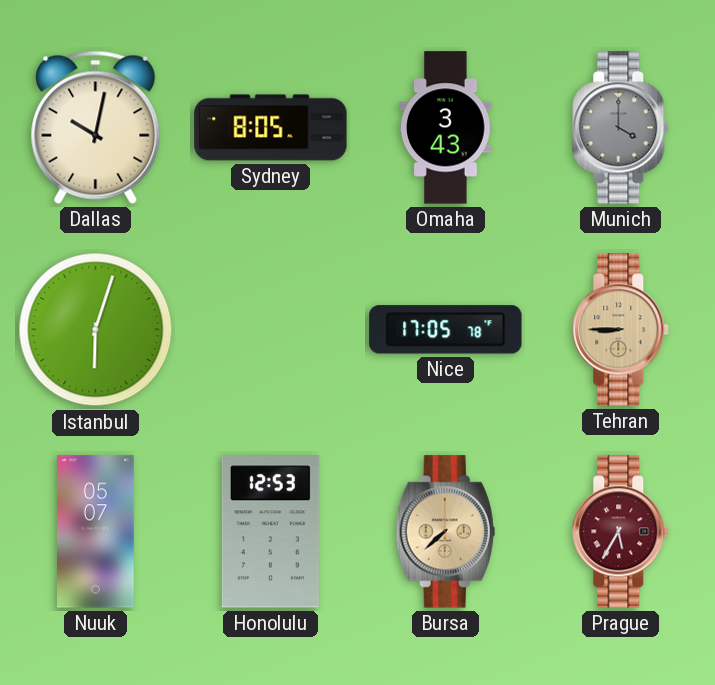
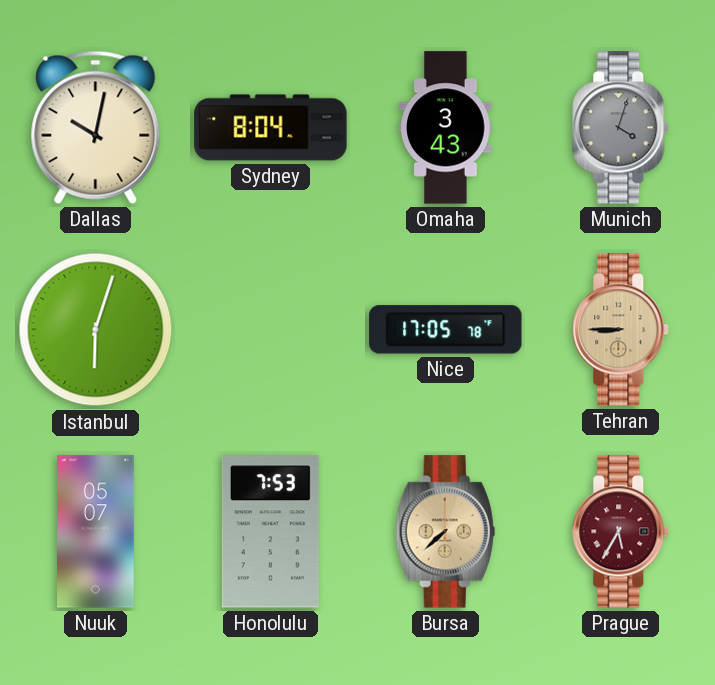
Sydney: 8:05 -> 8:04 (271, 128)
Munich: 4:00 -> 4:03 (621, 128)
Honolulu: 12:53 -> 7:53 (270, 532)
